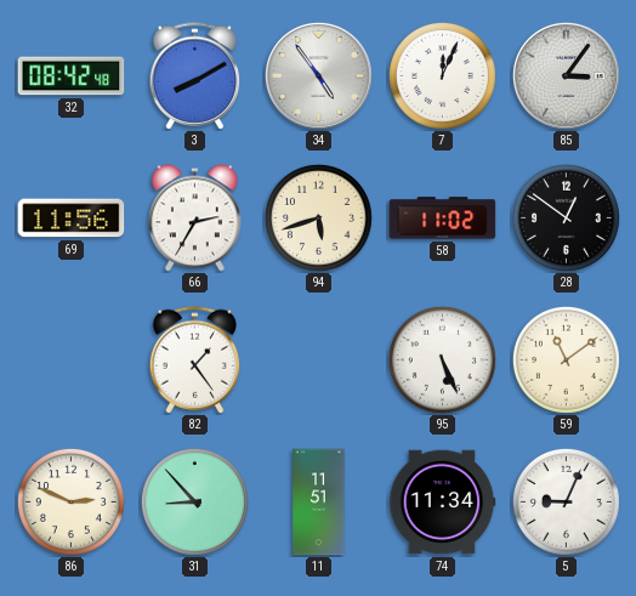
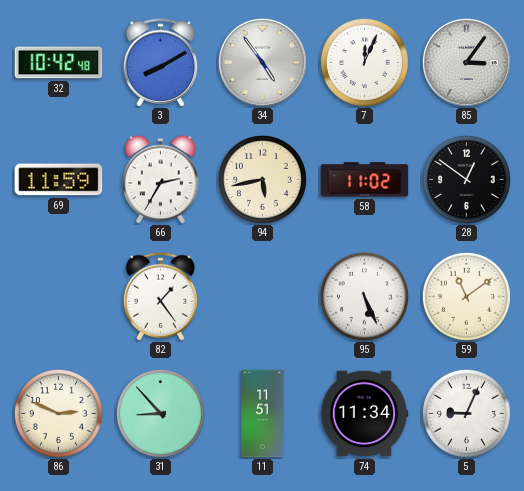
32: 08:42 -> 10:42 (59, 63)
69: 11:56 -> 11:59 (59, 180)
94: 5:42 -> 5:43 (262, 179)
